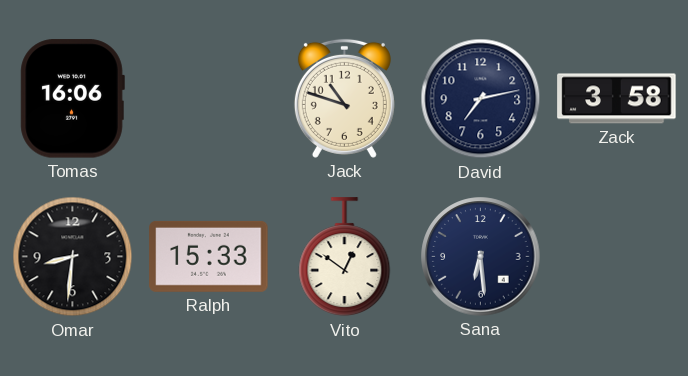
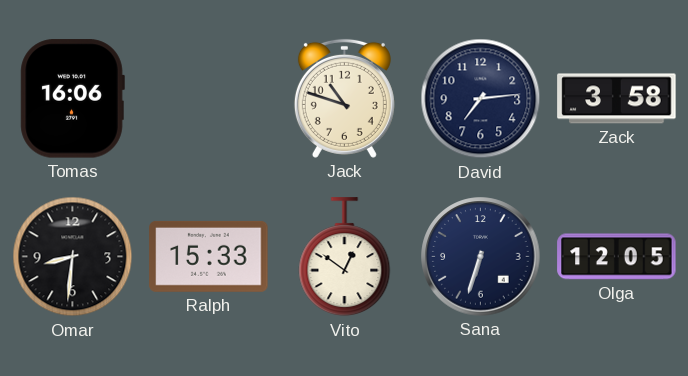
David: 7:13 -> 7:14 (481, 99)
Sana: 6:29 -> 6:33 (481, 257)
Olga: none -> 12:05 (617, 257)
